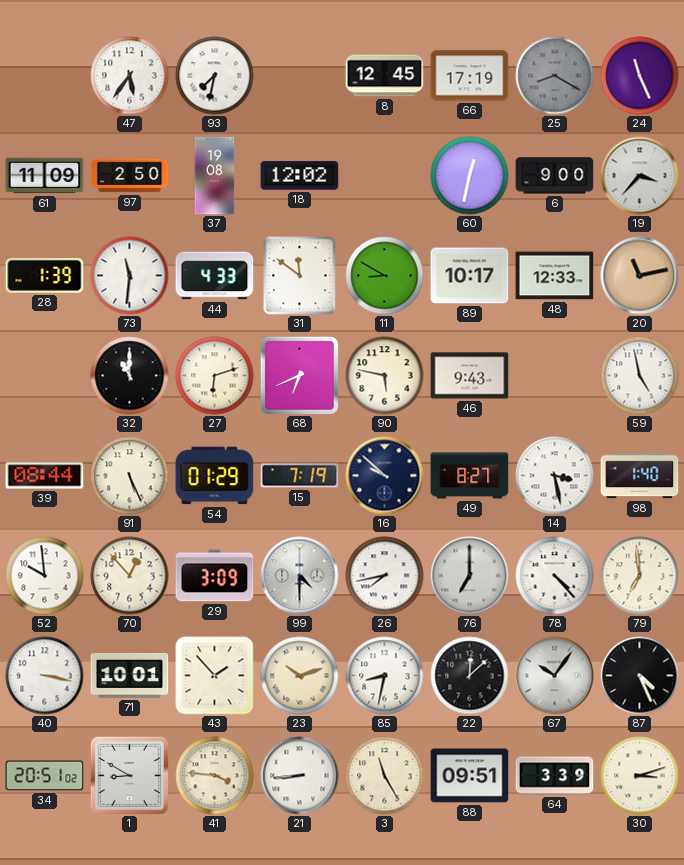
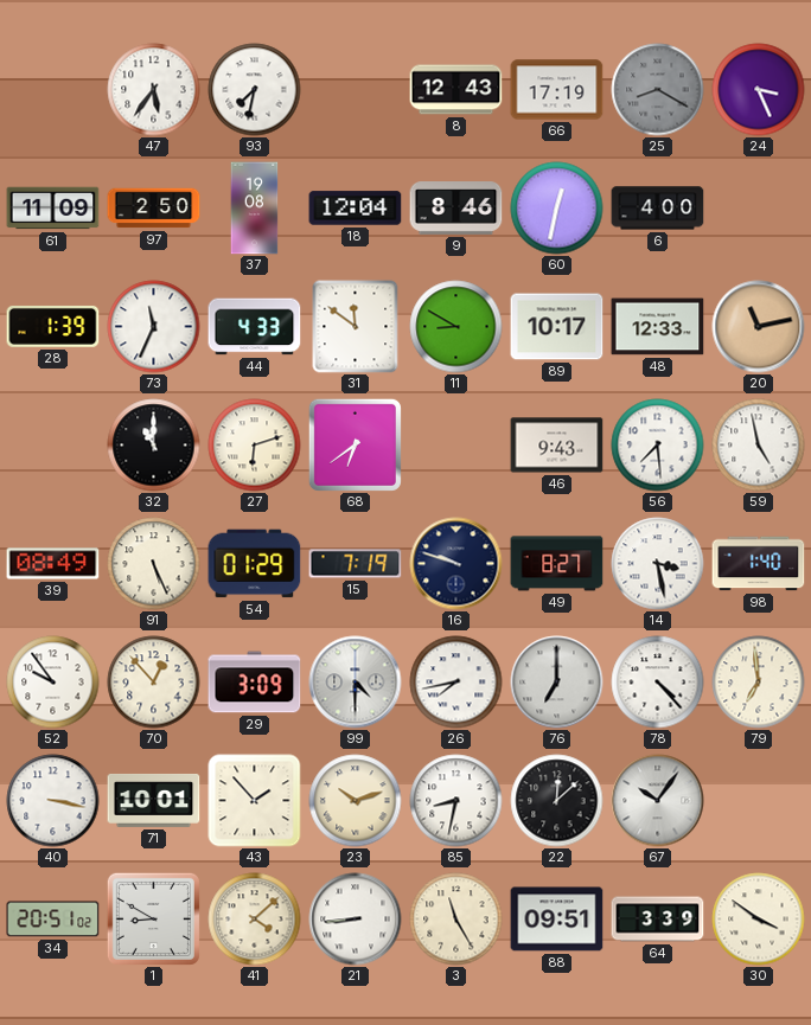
8: 12:45 -> 12:43 (456, 90)
24: 11:26 -> 3:26 (759, 90)
18: 12:02 -> 12:04 (356, 209)
9: none -> 8:46 (456, 209)
6: 9:00 -> 4:00 (658, 209)
19: 3:37 -> none (640, 176)
73: 11:31 -> 11:34 (154, 327)
68: 6:41 -> 6:39 (355, 444)
90: 5:47 -> none (385, 376)
56: none -> 7:29 (658, 446)
39: 08:44 -> 08:49 (53, 564)
16: 9:52 -> 9:48 (456, 564)
52: 9:59 -> 9:54 (53, 683)
87: 4:26 -> none (640, 676)
41: 3:46 -> 4:08 (255, 920)
30: 3:12 -> 3:51 (759, 920)
